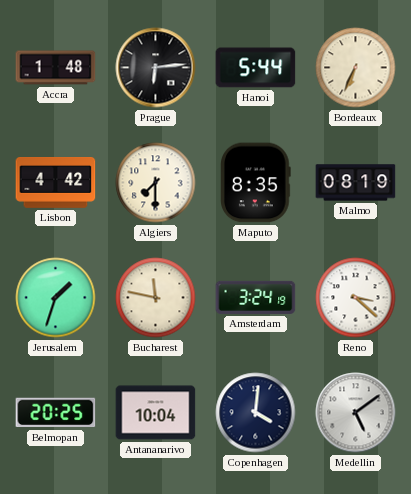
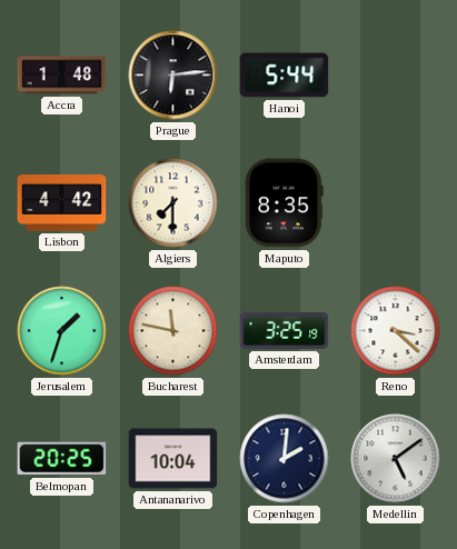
Bordeaux: 6:34 -> none (356, 68)
Malmo: 08:19 -> none (356, 183)
Amsterdam: 3:24 -> 3:25 (285, 330)
Copenhagen: 4:01 -> 2:01 (285, 459)
